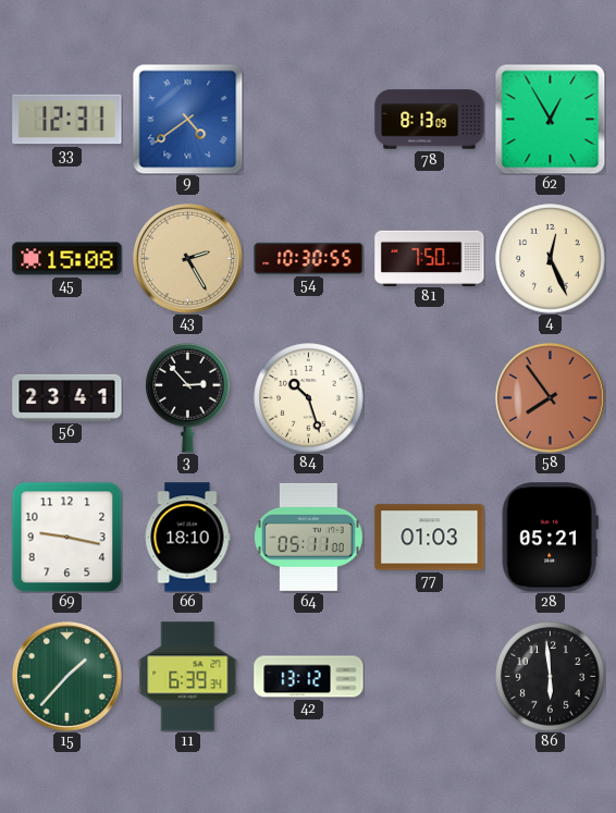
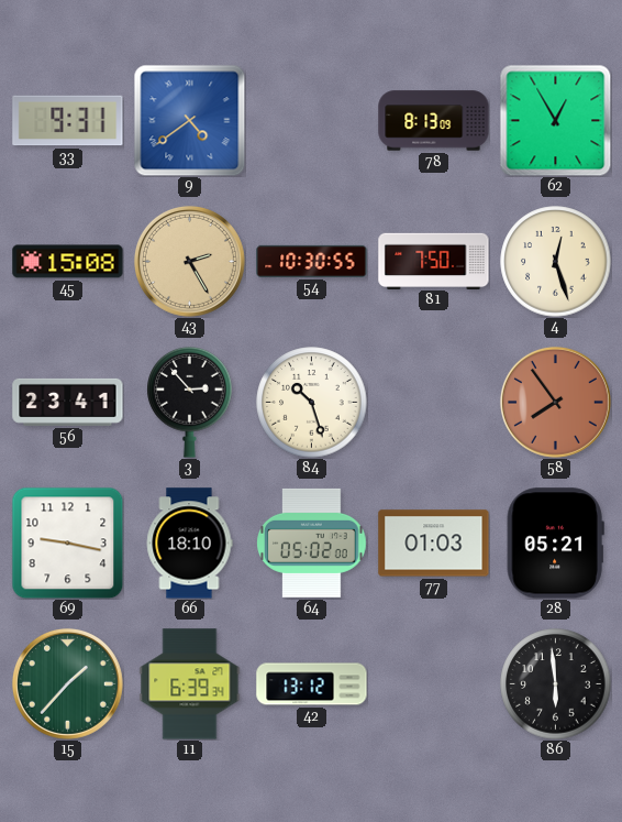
33: 12:31 -> 9:31 (68, 121)
4: 12:26 -> 12:27 (556, 262)
64: 05:11 -> 05:02 (312, 542)
